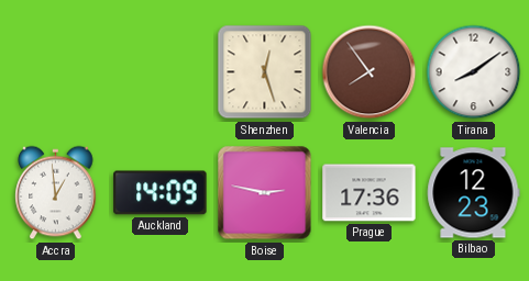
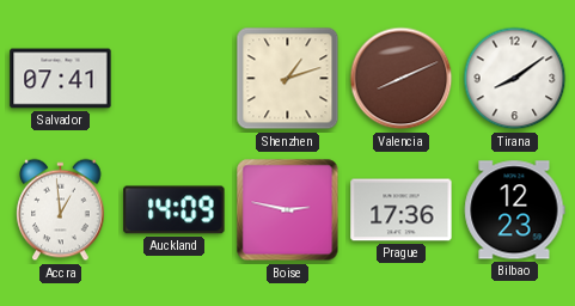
Salvador: none -> 07:41 (61, 79)
Shenzhen: 12:27 -> 1:12 (288, 79)
Valencia: 7:54 -> 8:11 (402, 79)
